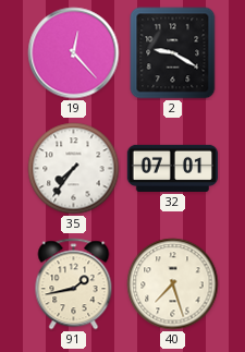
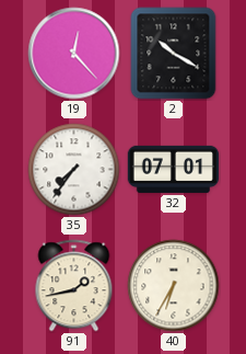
2: 9:20 -> 10:20 (174, 54)
40: 7:27 -> 6:35 (174, 286)
